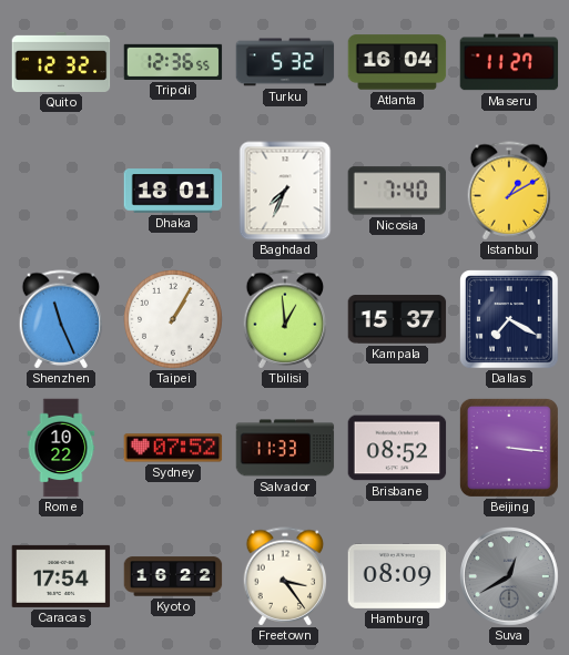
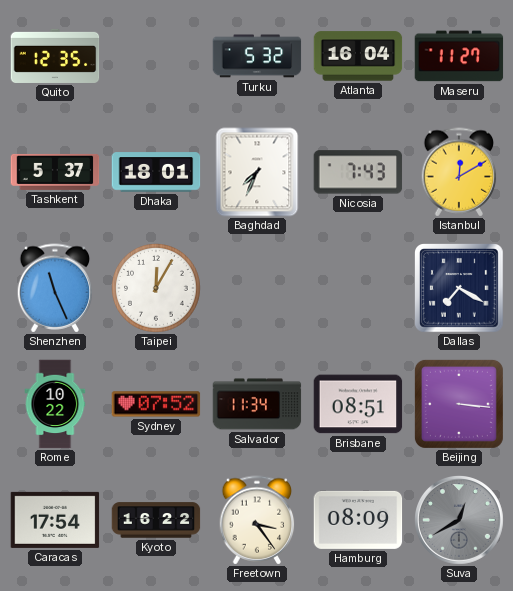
Quito: 12:32 -> 12:35 (55, 56)
Tripoli: 12:36 -> none (173, 62)
Tashkent: none -> 5:37 (55, 172)
Nicosia: 7:40 -> 7:43 (358, 172)
Istanbul: 1:10 -> 12:10 (459, 172)
Taipei: 1:05 -> 12:05 (157, 289)
Tbilisi: 12:59 -> none (285, 319)
Kampala: 15:37 -> none (397, 319)
Salvador: 11:33 -> 11:34 (257, 404)
Brisbane: 08:52 -> 08:51 (358, 404)
